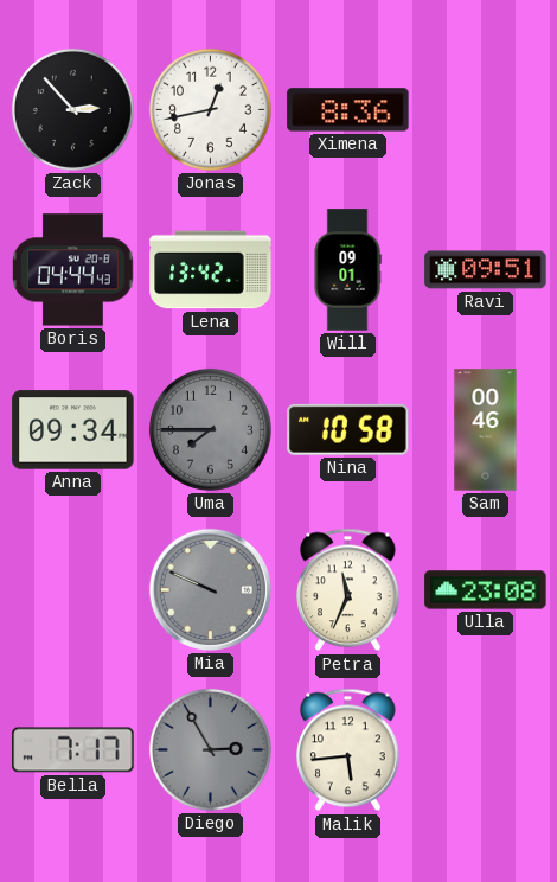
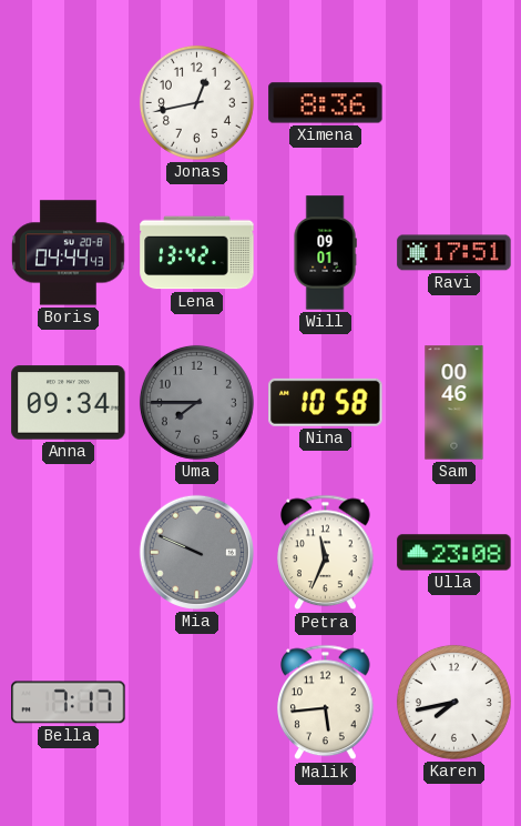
Zack: 2:53 -> none (72, 109)
Ravi: 09:51 -> 17:51 (454, 253)
Diego: 2:55 -> none (210, 749)
Karen: none -> 7:43 (453, 702)
